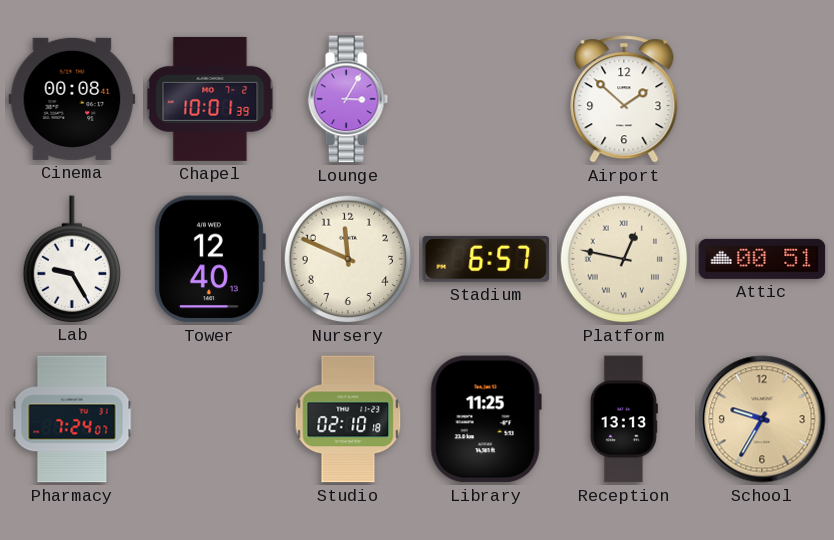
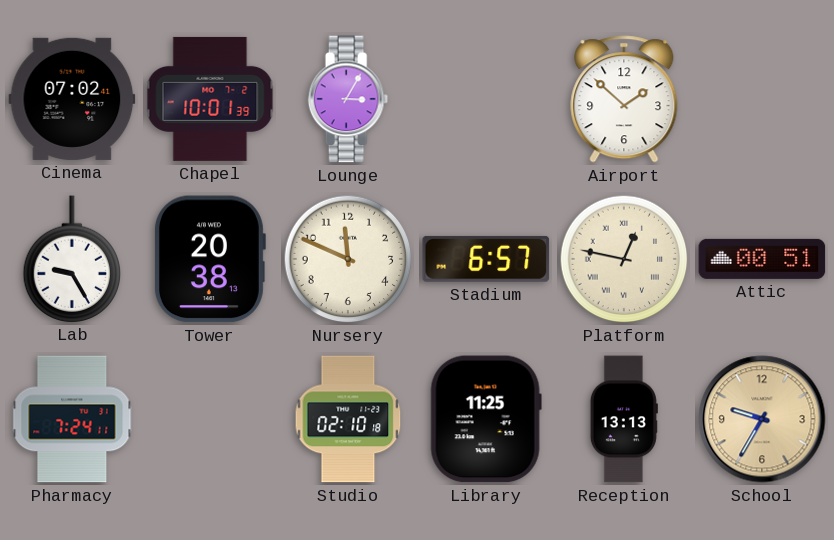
Cinema: 00:08 -> 07:02 (72, 99)
Tower: 12:40 -> 20:38 (209, 259)
Pharmacy: 7:24:07 -> 7:24:11 (72, 419)
